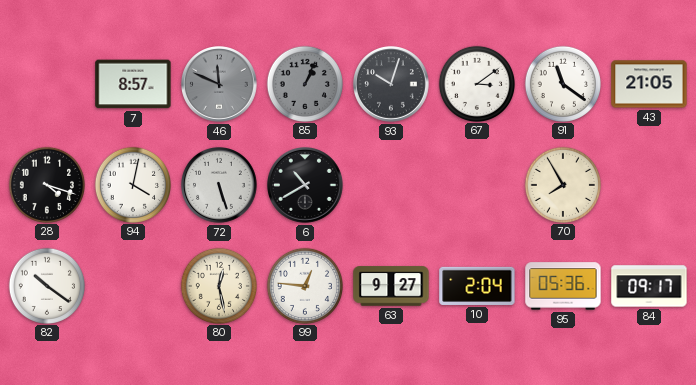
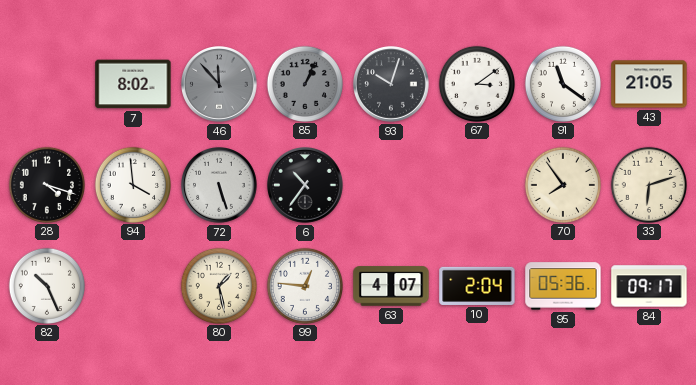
7: 8:57 -> 8:02 (133, 84)
46: 11:49 -> 11:53 (220, 85)
94: 4:02 -> 3:59 (132, 184)
6: 10:40 -> 10:36 (306, 186)
70: 7:55 -> 7:54 (562, 184)
33: none -> 6:12 (648, 184)
82: 10:21 -> 10:26 (46, 285)
80: 12:28 -> 1:28 (218, 285)
63: 9:27 -> 4:07 (391, 286)
